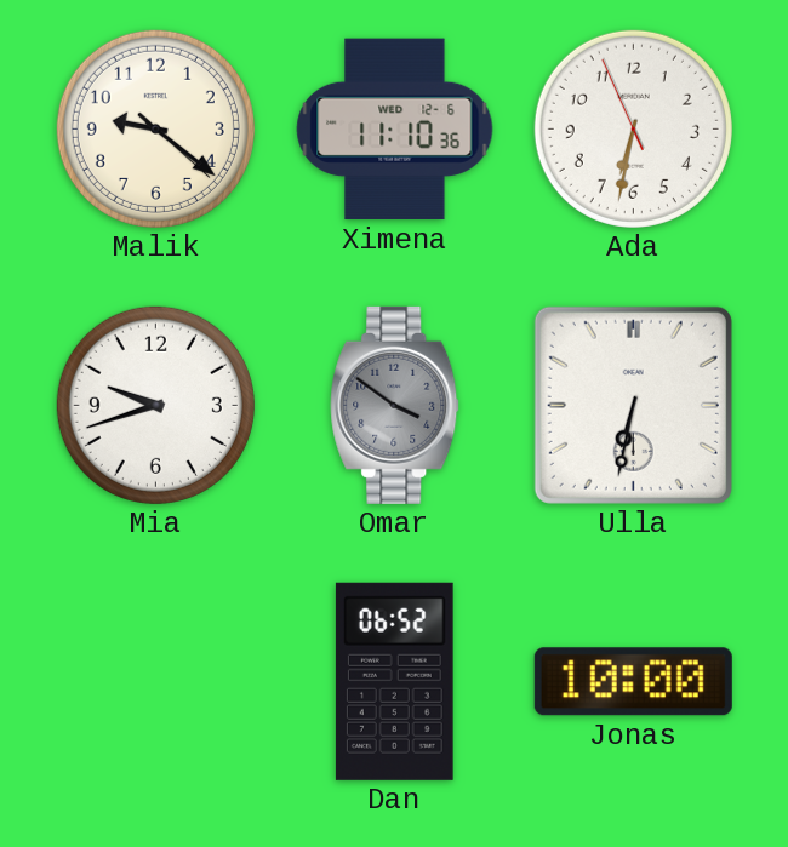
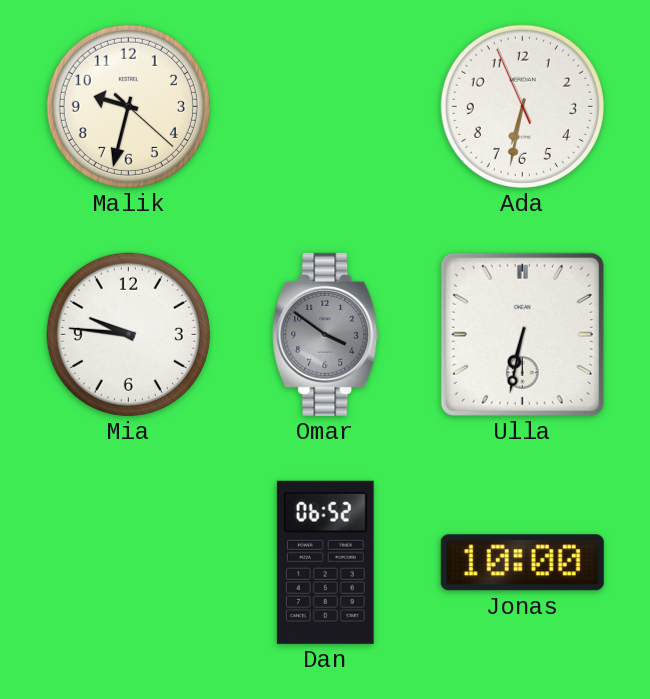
Malik: 9:21 -> 9:32 (128, 106)
Ximena: 11:10 -> none (395, 130)
Mia: 9:42 -> 9:46 (128, 334)
